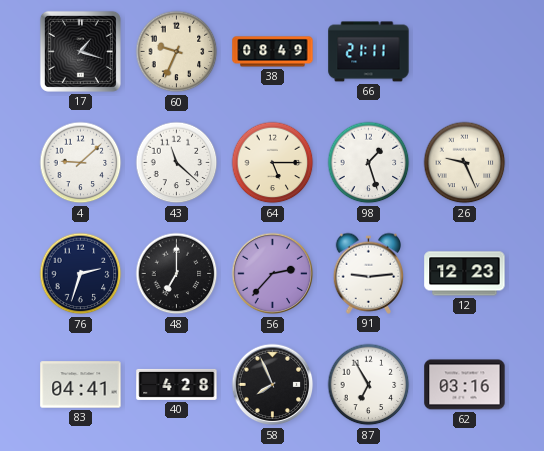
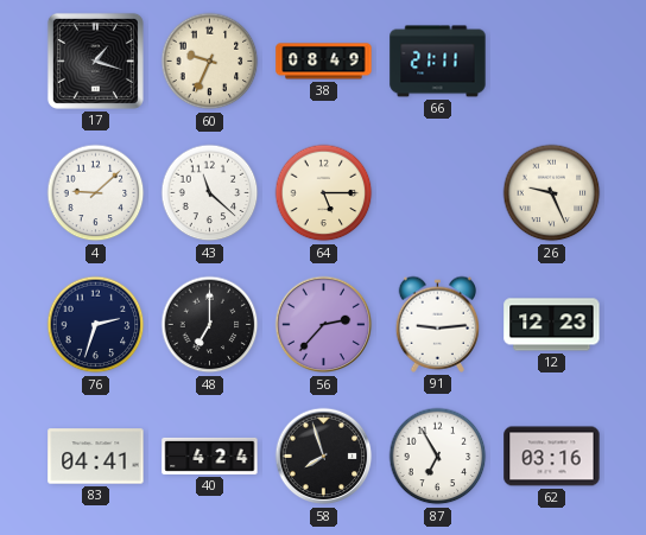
98: 1:27 -> none (369, 163)
40: 4:28 -> 4:24 (210, 456)
58: 7:56 -> 7:57 (324, 457)
